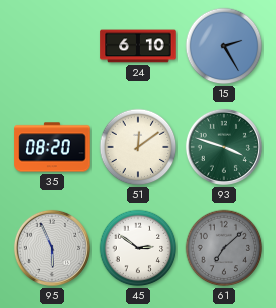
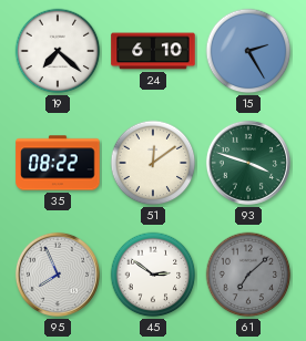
19: none -> 7:22 (58, 51)
35: 08:20 -> 08:22 (58, 163)
95: 5:56 -> 7:56 (58, 275)
